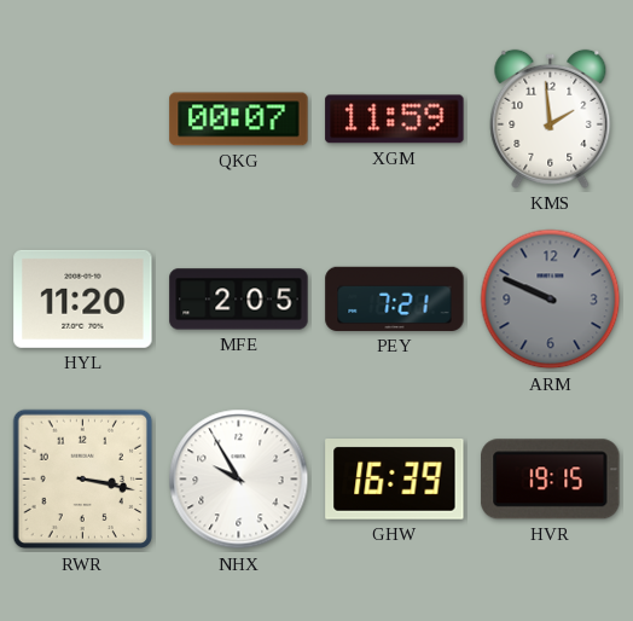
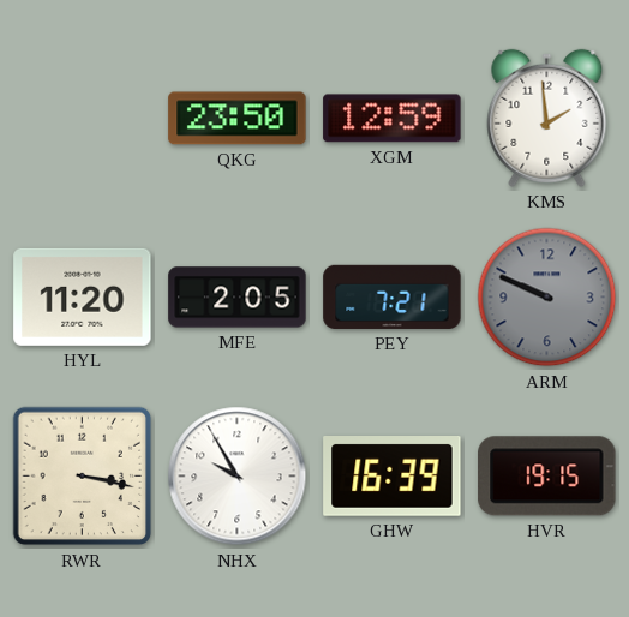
QKG: 00:07 -> 23:50 (238, 119)
XGM: 11:59 -> 12:59 (393, 119)
